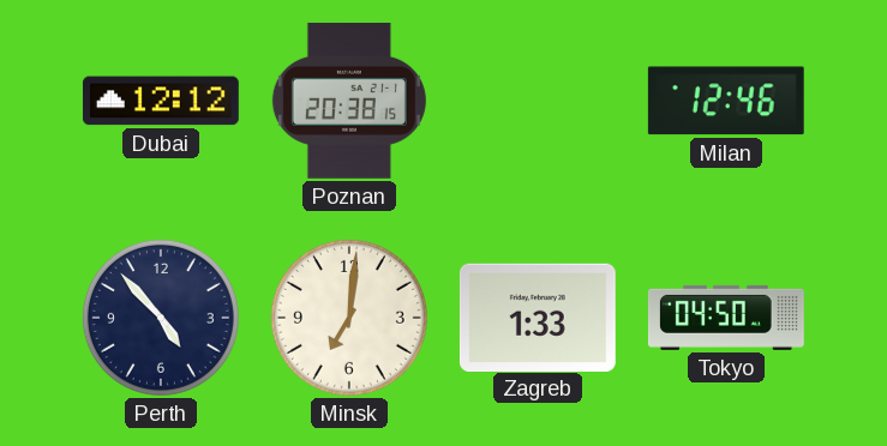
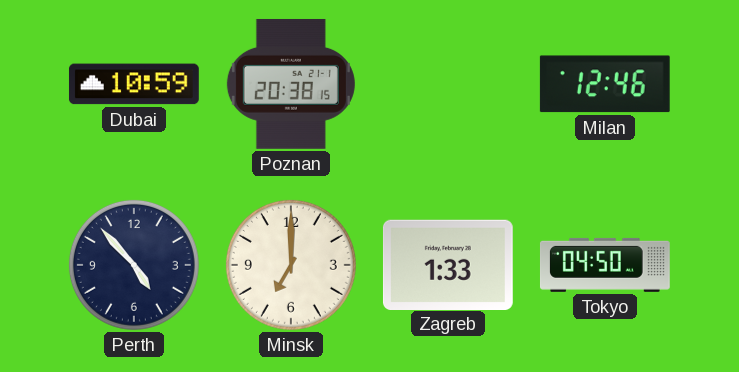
Dubai: 12:12 -> 10:59 (134, 84)
Minsk: 7:01 -> 7:00 (291, 265)
